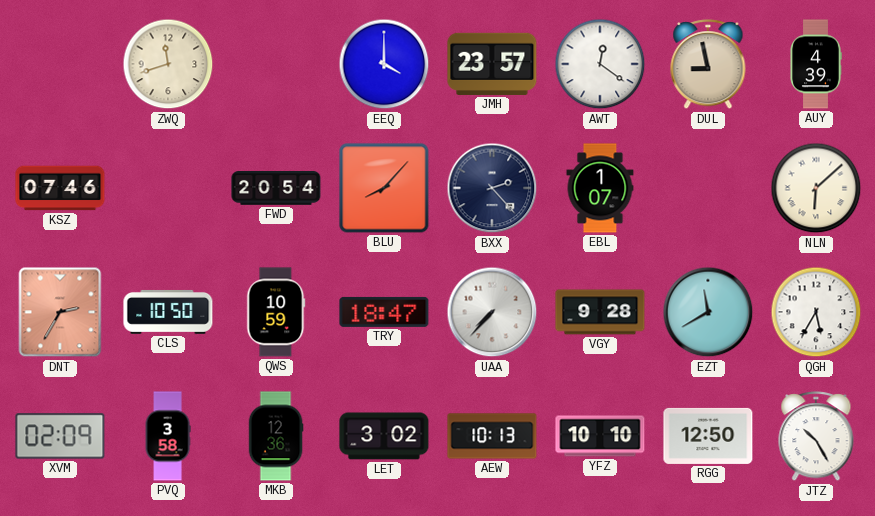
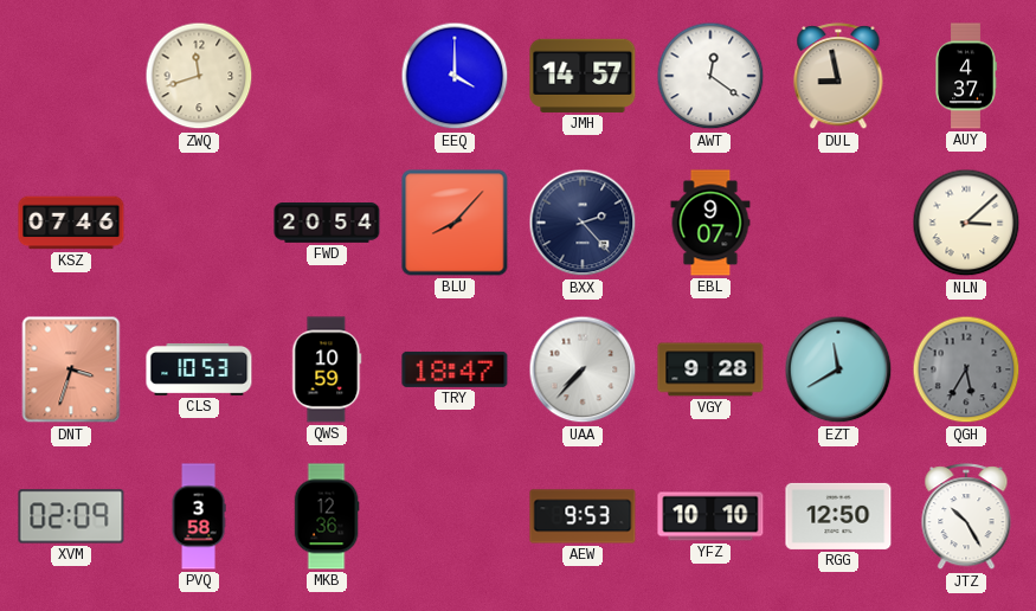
JMH: 23:57 -> 14:57 (583, 76)
AUY: 4:39 -> 4:37 (966, 76)
EBL: 1:07 -> 9:07 (710, 223)
NLN: 6:08 -> 3:08 (966, 223)
DNT: 2:35 -> 3:33 (71, 369)
CLS: 10:50 -> 10:53 (199, 369)
QGH dial: white -> grey (966, 369)
LET: 3:02 -> none (384, 436)
AEW: 10:13 -> 9:53 (583, 516)
